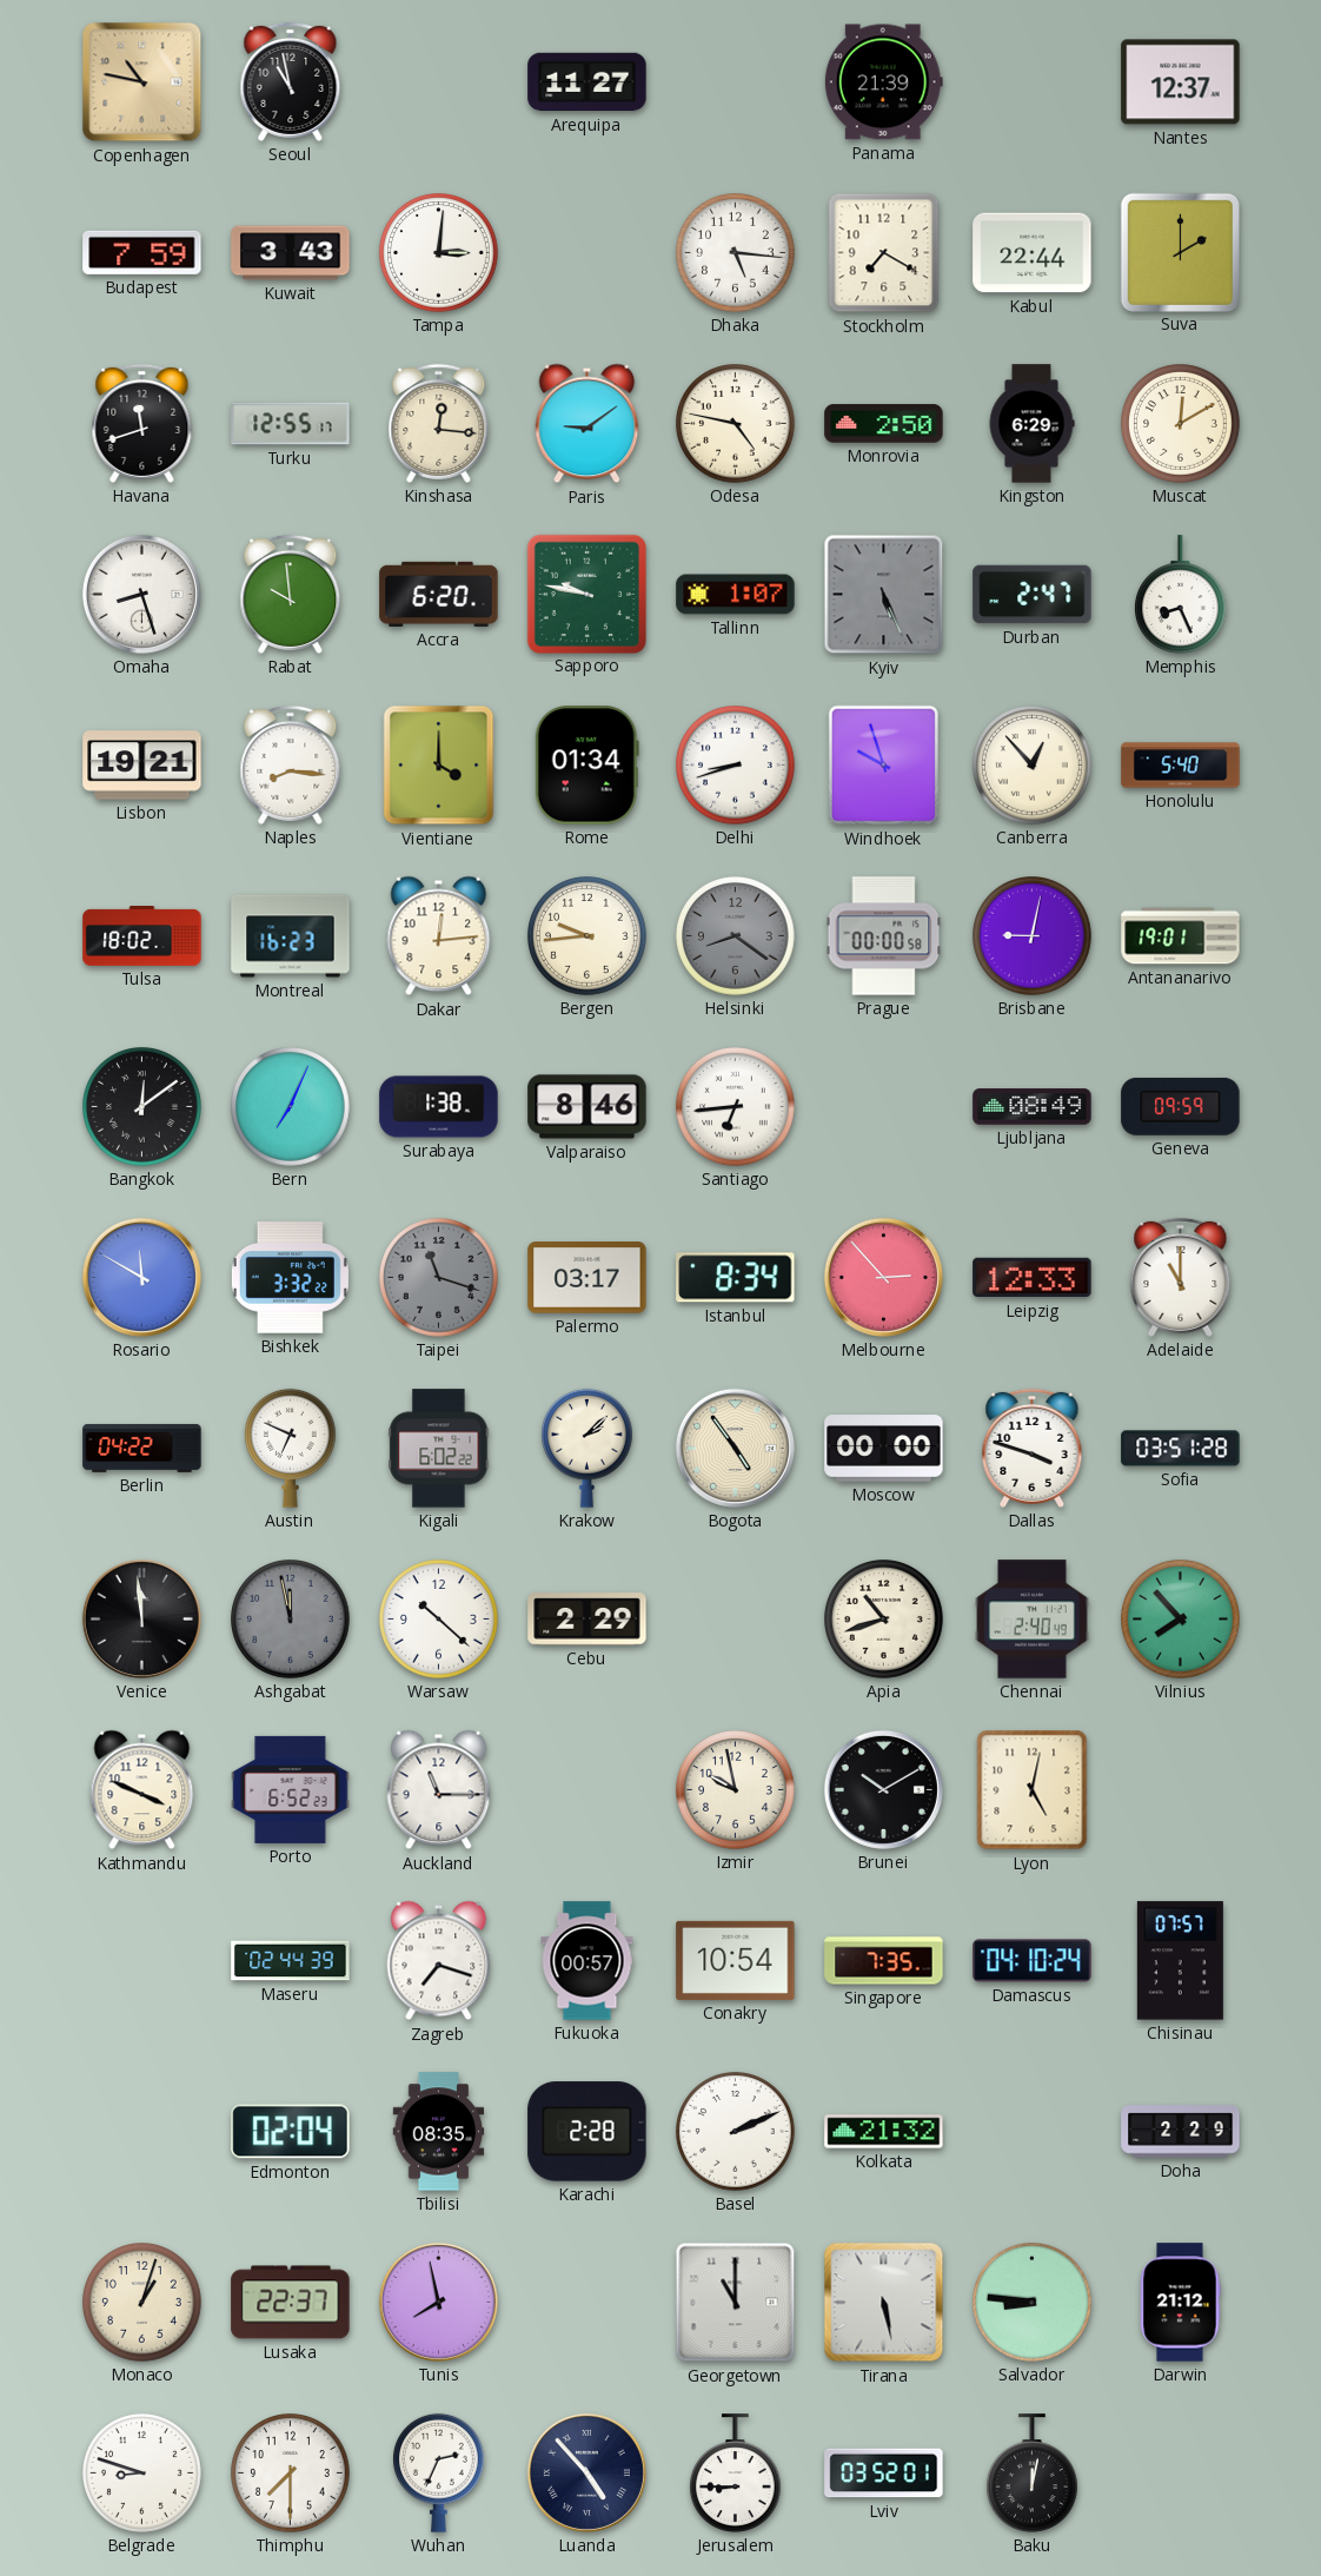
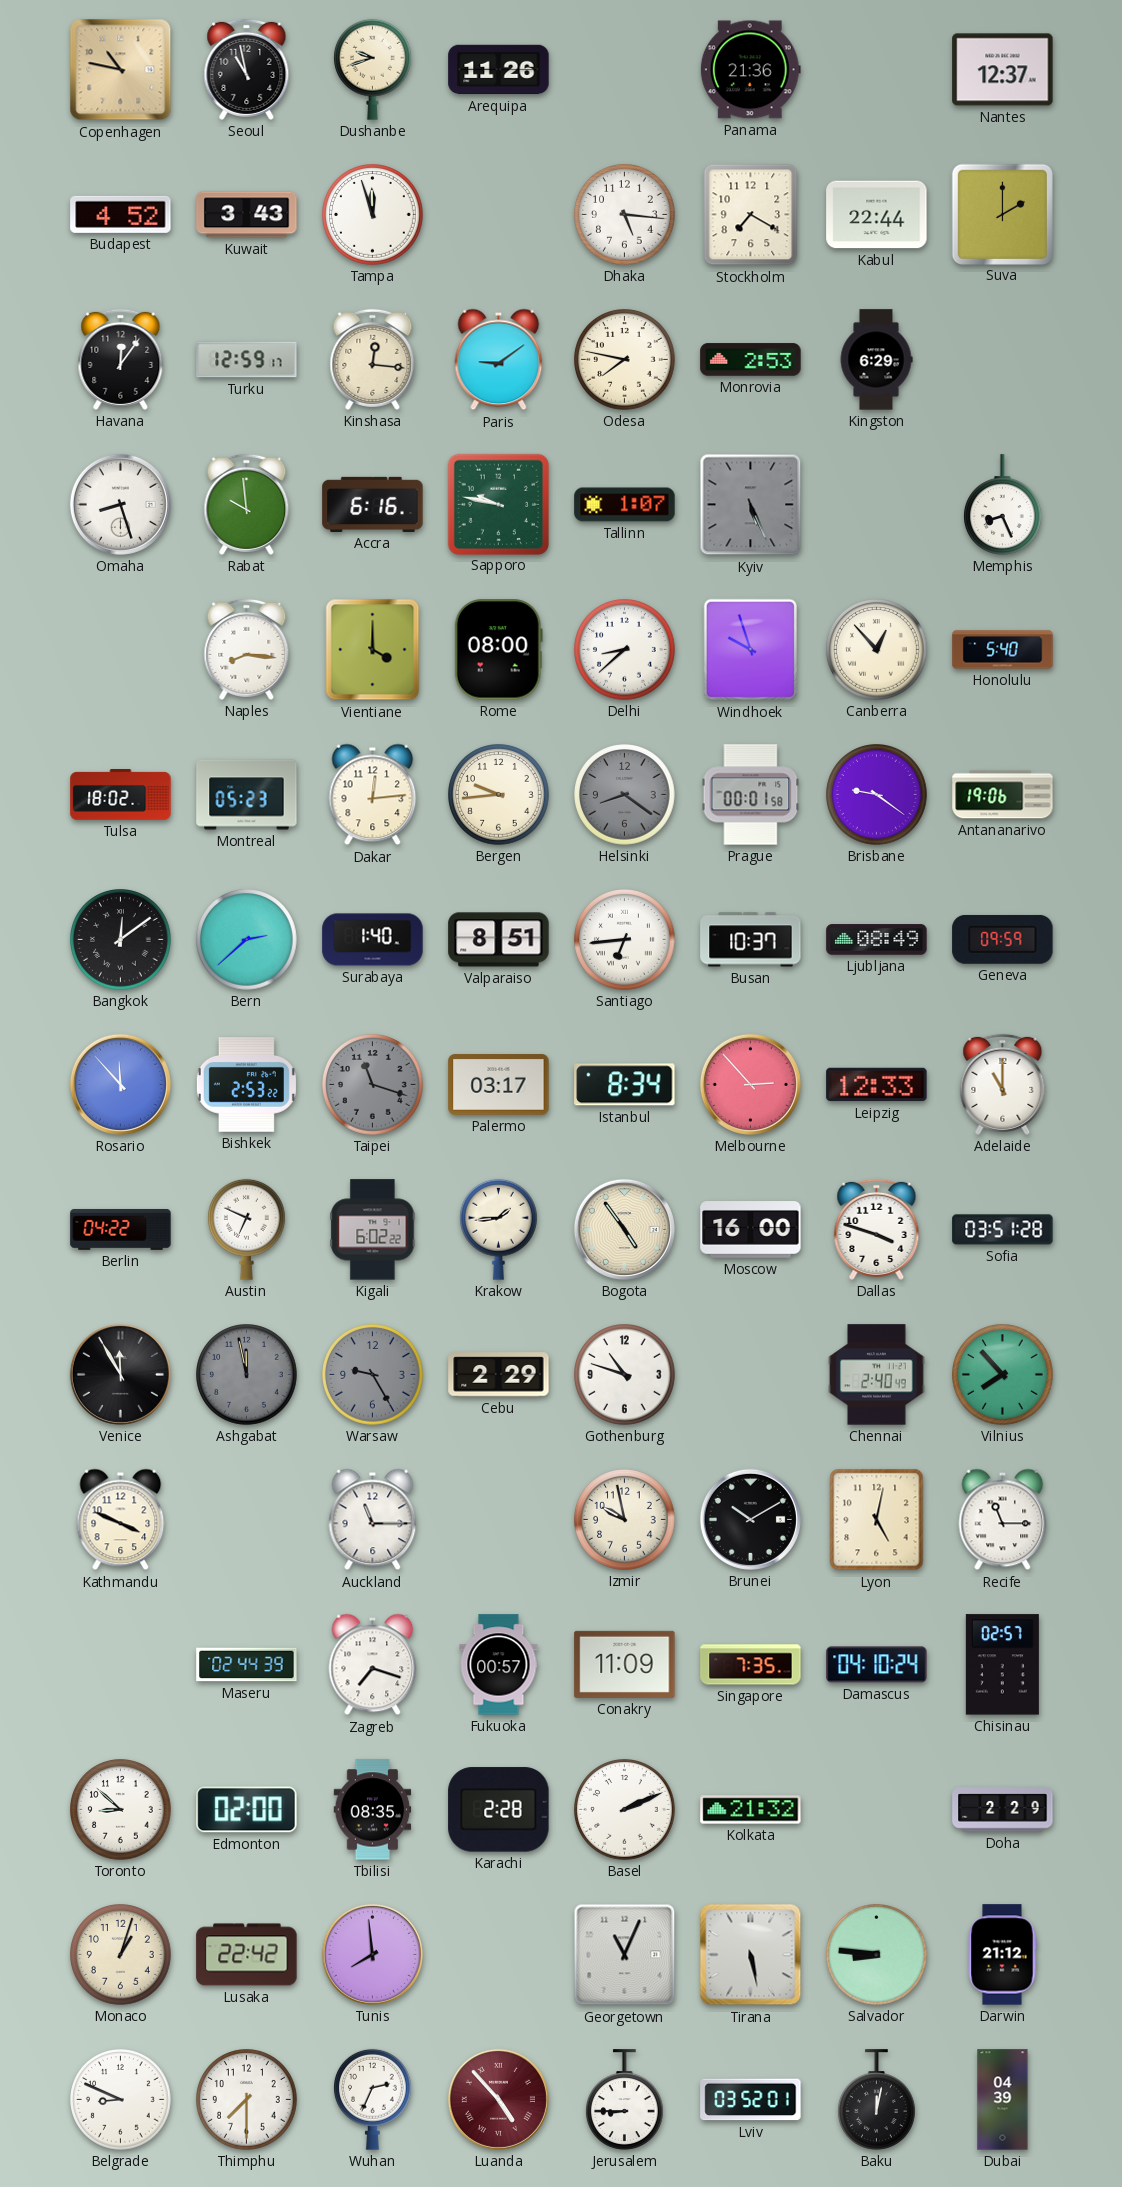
Dushanbe: none -> 9:42 (373, 69)
Arequipa: 11:27 -> 11:26 (499, 70)
Panama: 21:39 -> 21:36 (750, 70)
Budapest: 7:59 -> 4:52 (121, 214)
Tampa: 3:01 -> 11:57 (373, 215)
Havana: 11:42 -> 12:06 (121, 359)
Turku: 12:55 -> 12:59 (247, 360)
Odesa: 4:47 -> 7:47 (625, 360)
Monrovia: 2:50 -> 2:53 (751, 360)
Muscat: 12:10 -> none (1181, 424)
Accra: 6:20 -> 6:16 (373, 504)
Durban: 2:47 -> none (1033, 595)
Lisbon: 19:21 -> none (142, 766)
Rome: 01:34 -> 08:00 (498, 650)
Delhi: 8:42 -> 8:38 (625, 650)
Montreal: 16:23 -> 05:23 (247, 795)
Prague: 00:00 -> 00:01 (751, 795)
Brisbane: 9:02 -> 9:21 (877, 795)
Antananarivo: 19:01 -> 19:06 (1003, 795)
Bern: 7:04 -> 2:38 (247, 940)
Surabaya: 1:38 -> 1:40 (373, 940)
Valparaiso: 8:46 -> 8:51 (499, 940)
Busan: none -> 10:37 (751, 940)
Rosario: 11:50 -> 11:53 (120, 1084)
Bishkek: 3:32 -> 2:53 (246, 1085)
Krakow: 2:08 -> 1:44 (499, 1229)
Moscow: 00:00 -> 16:00 (751, 1230)
Venice: 11:59 -> 11:55 (120, 1374)
Warsaw: 10:22 -> 9:25 (373, 1375)
Warsaw dial: white -> grey (373, 1375)
Gothenburg: none -> 10:48 (625, 1375)
Apia: 10:42 -> none (884, 1620)
Porto: 6:52 -> none (291, 1789)
Recife: none -> 11:15 (1003, 1520)
Conakry: 10:54 -> 11:09 (625, 1664)
Chisinau: 07:57 -> 02:57 (1002, 1665)
Toronto: none -> 8:52 (121, 1810)
Edmonton: 02:04 -> 02:00 (247, 1810)
Lusaka: 22:37 -> 22:42 (247, 1955)
Tunis: 7:58 -> 7:59 (372, 1954)
Georgetown: 11:00 -> 11:04 (625, 1955)
Belgrade: 8:48 -> 8:49 (121, 2100)
Luanda dial: navy -> burgundy (498, 2099)
Dubai: none -> 04:39 (1003, 2100)
